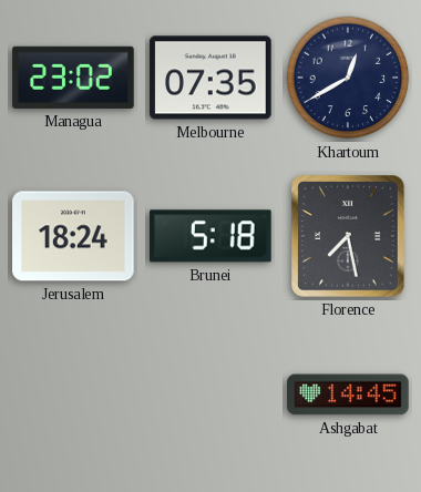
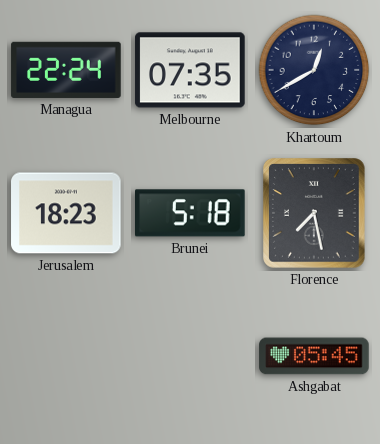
Managua: 23:02 -> 22:24 (66, 70)
Jerusalem: 18:24 -> 18:23 (66, 213)
Ashgabat: 14:45 -> 05:45 (314, 356)
